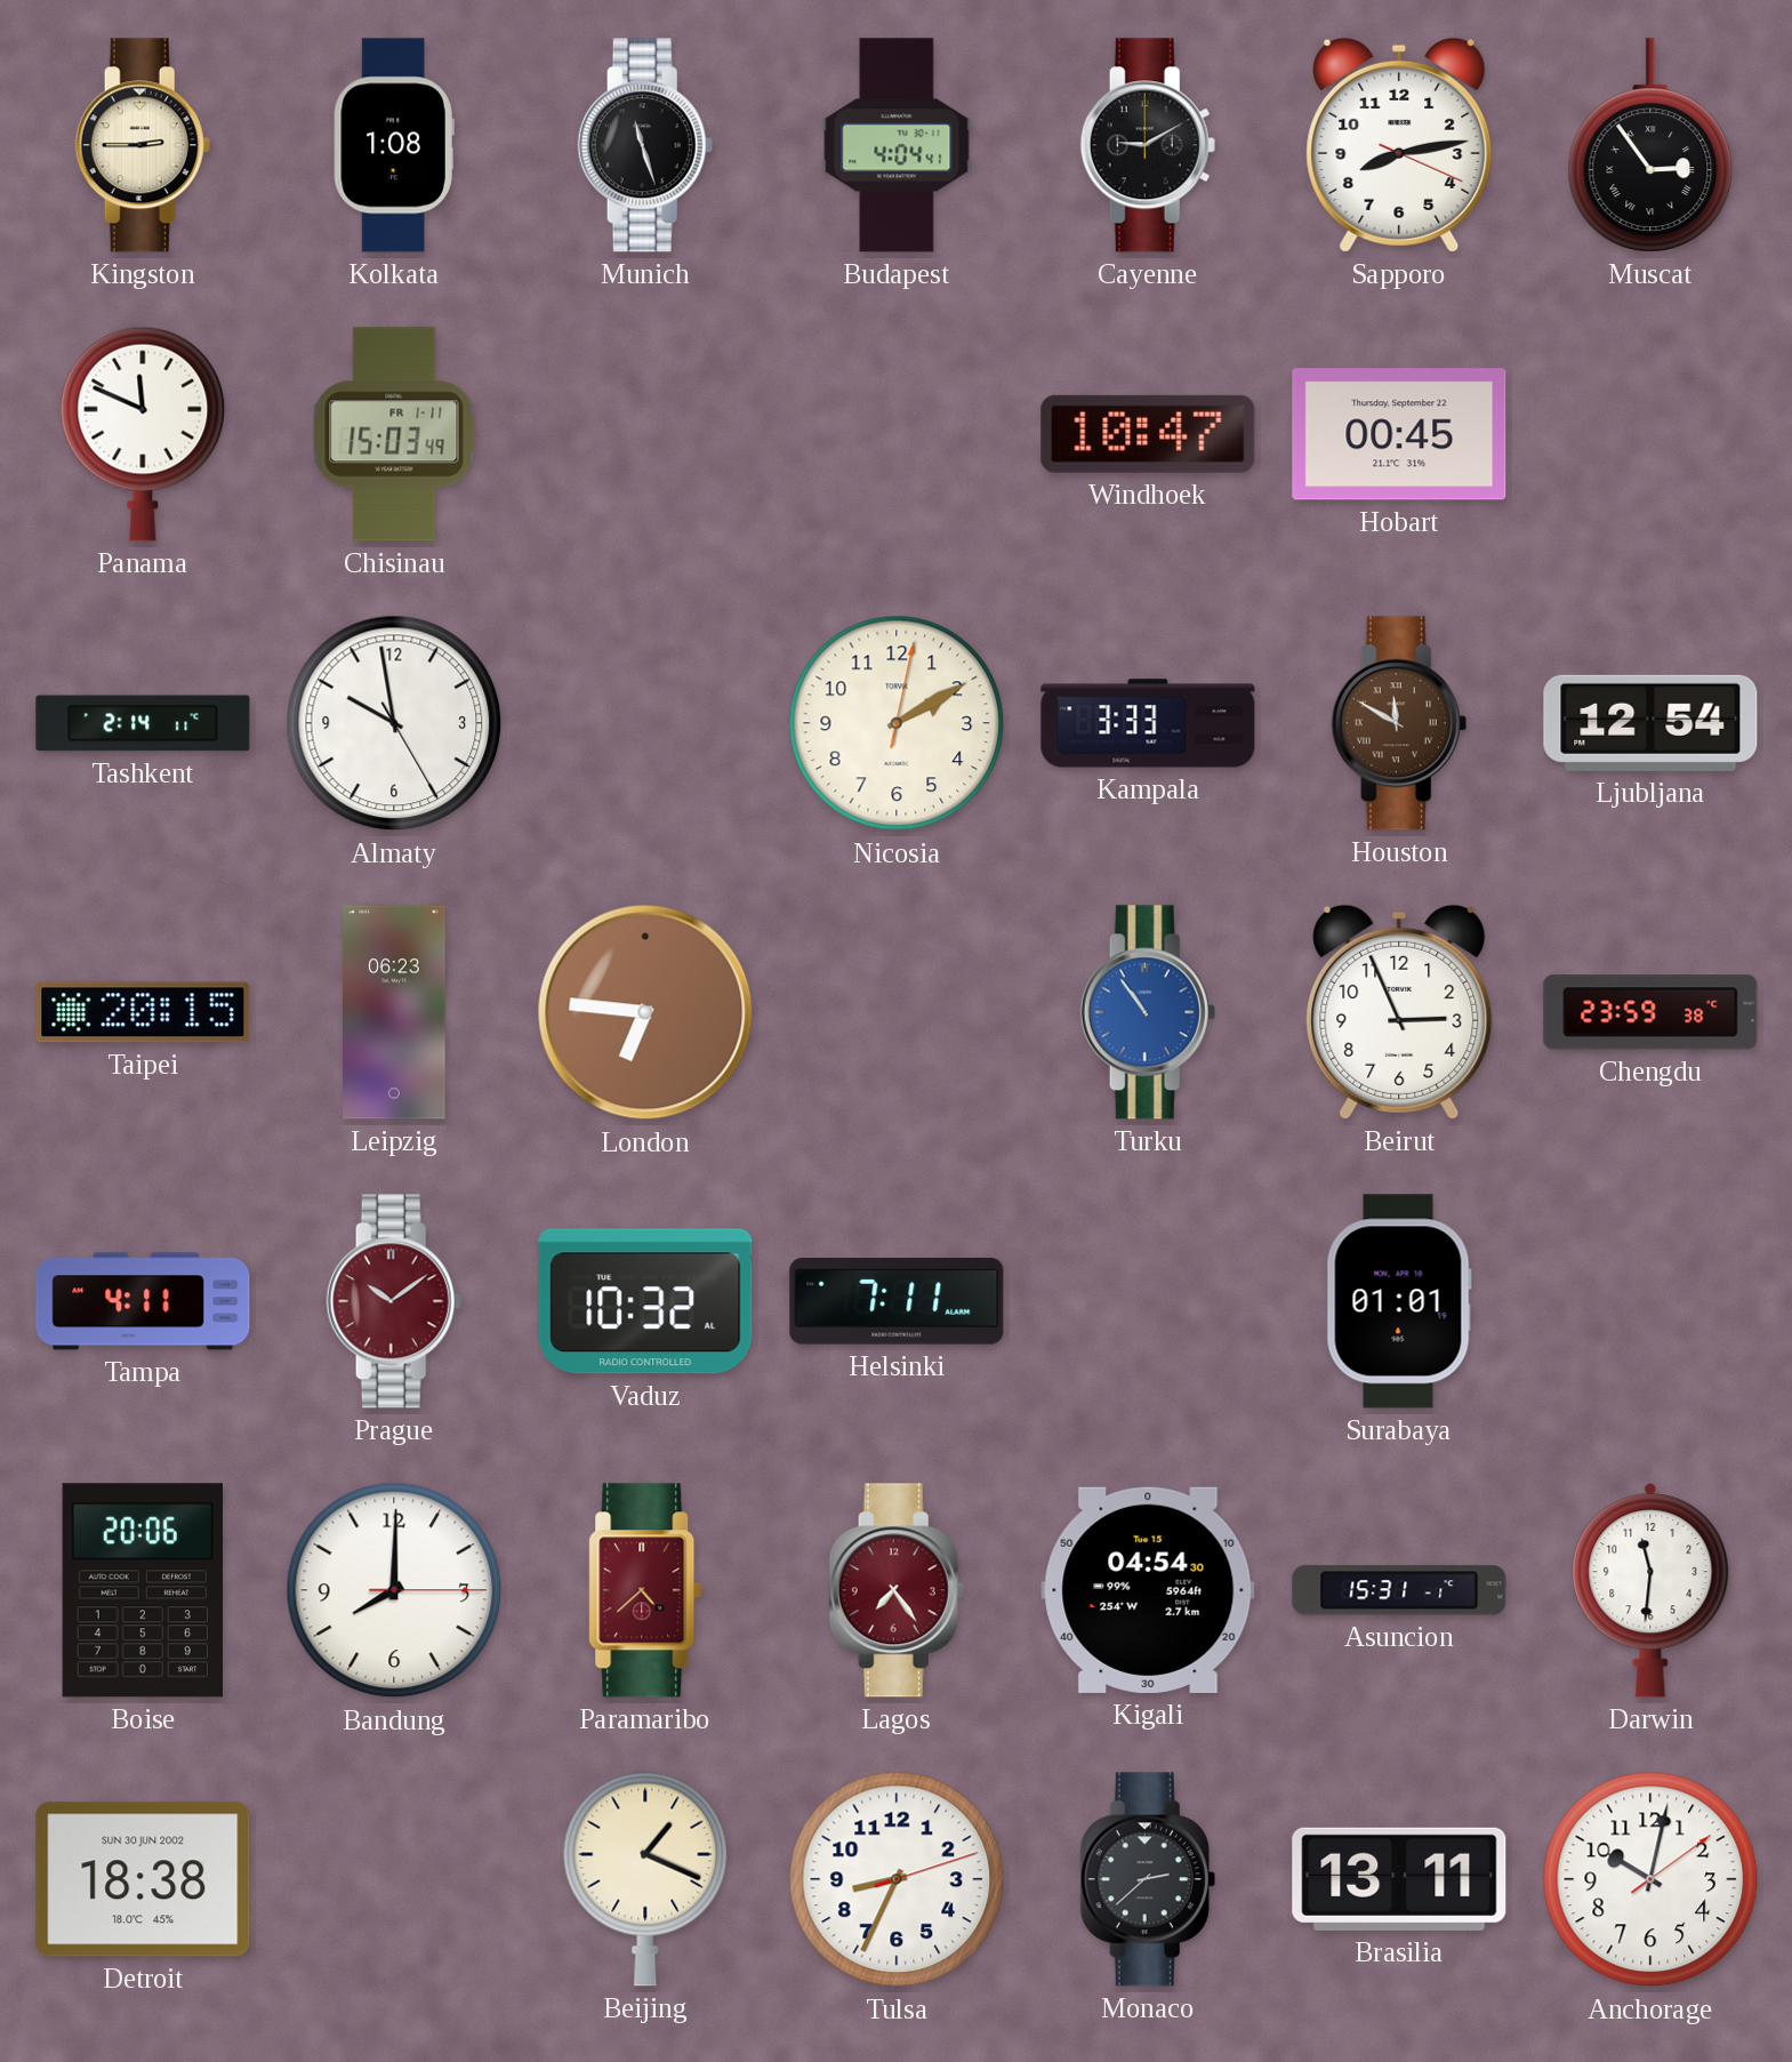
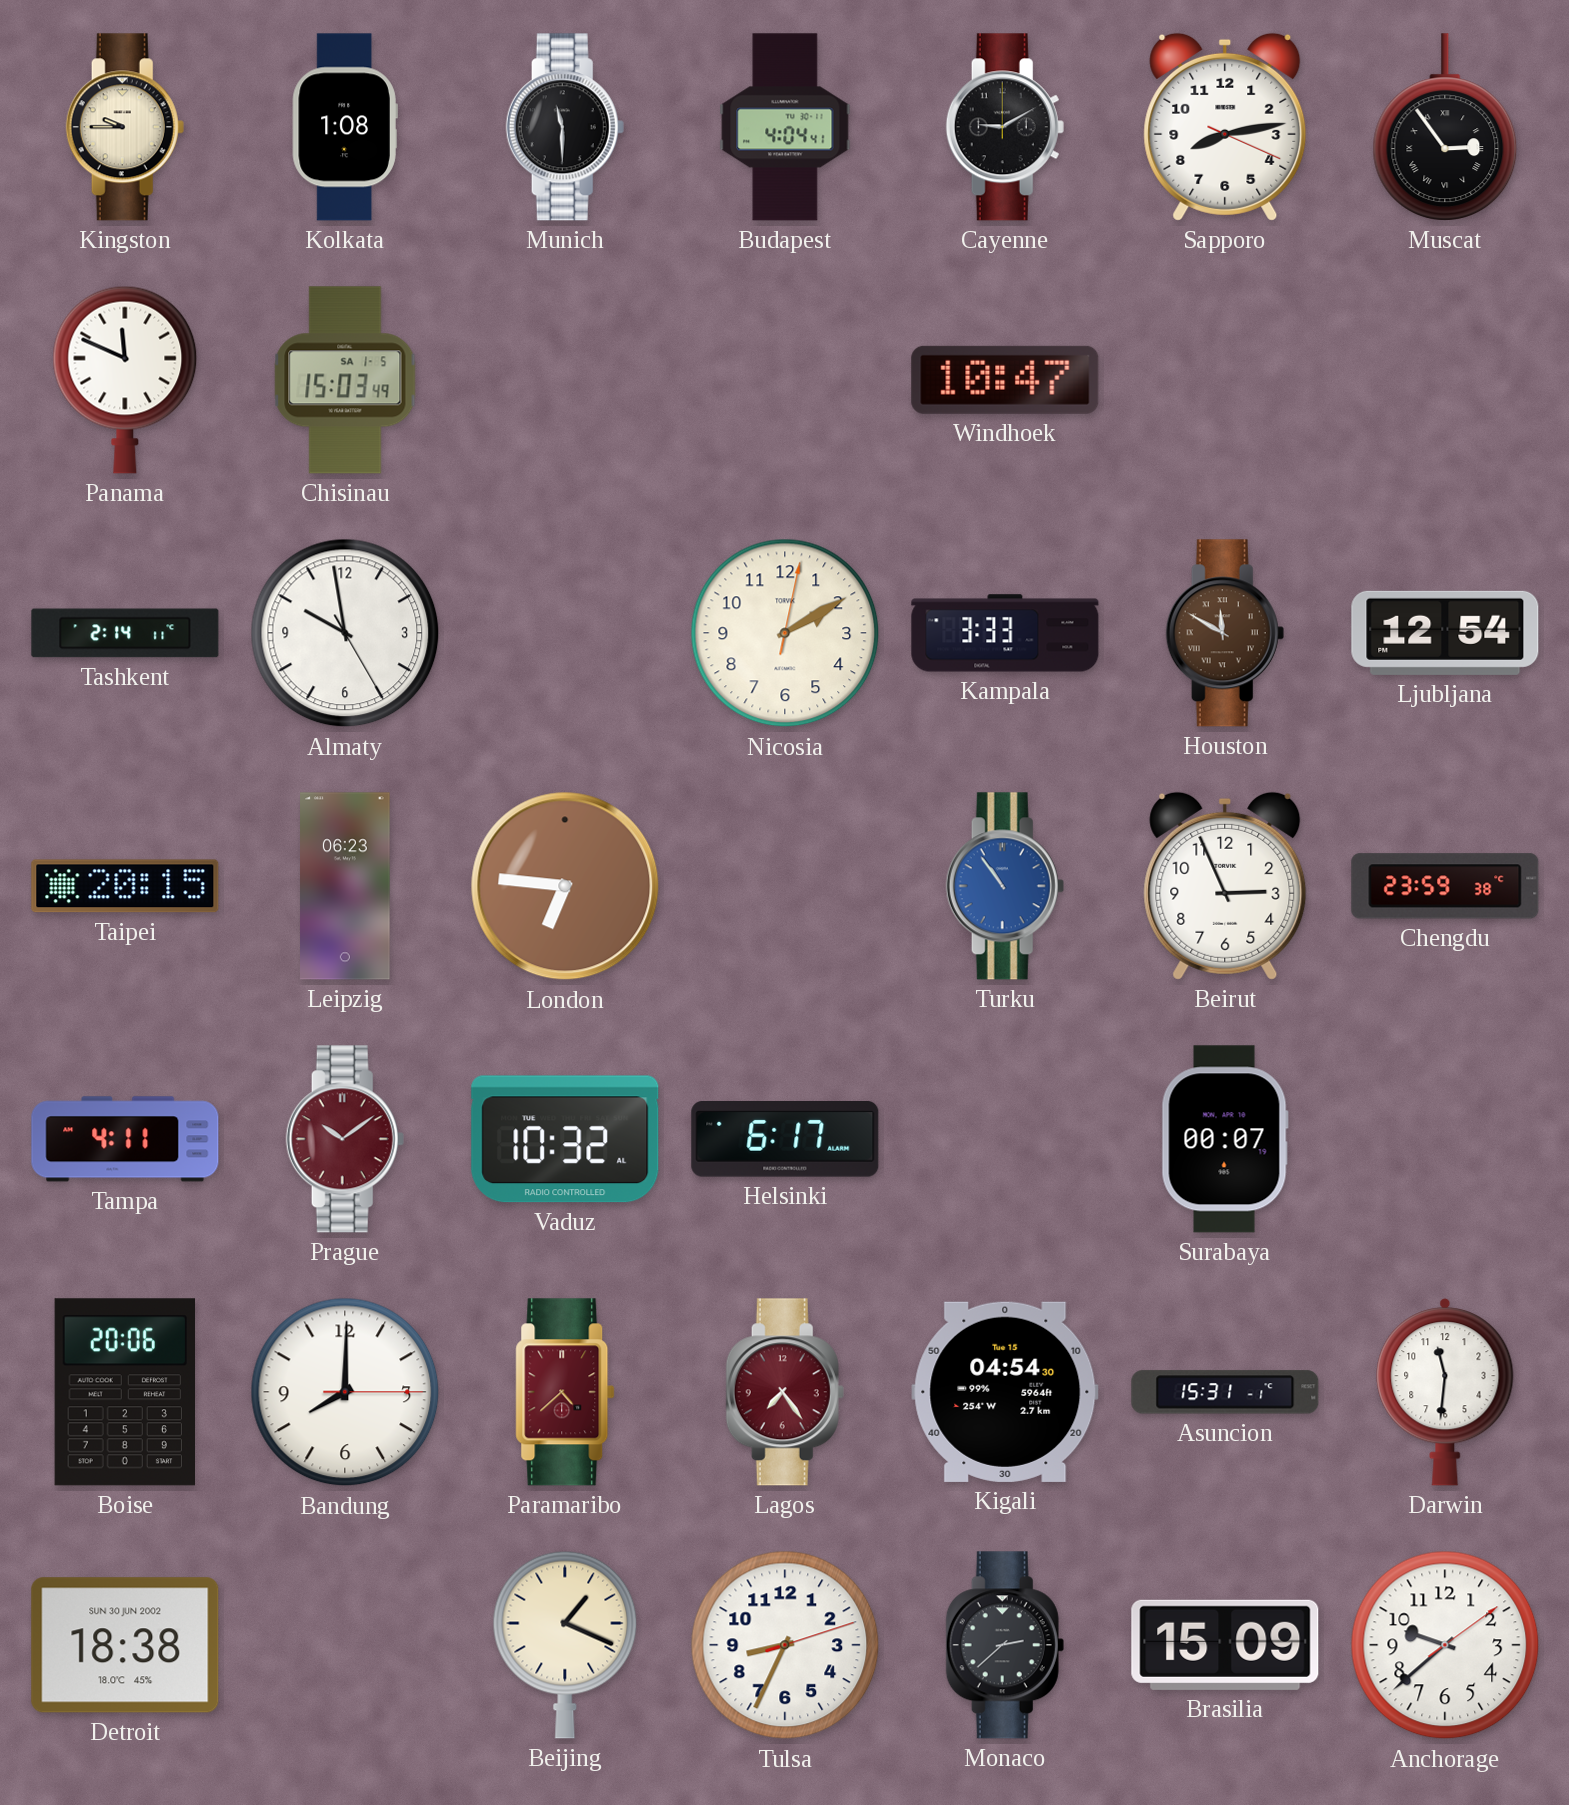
Kingston: 2:45 -> 9:45 (125, 127)
Munich: 11:27 -> 11:30 (565, 127)
Chisinau date: FR 1-11 -> SA 1-5 (345, 380)
Hobart: 00:45 -> none (1399, 434)
Helsinki: 7:11 -> 6:17 (785, 1139)
Surabaya: 01:01 -> 00:07 (1225, 1139)
Brasilia: 13:11 -> 15:09 (1225, 1645)
Anchorage: 10:02 -> 9:38 (1445, 1645)
